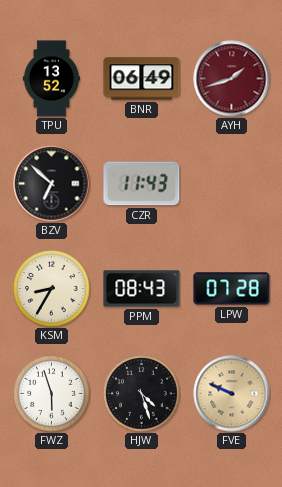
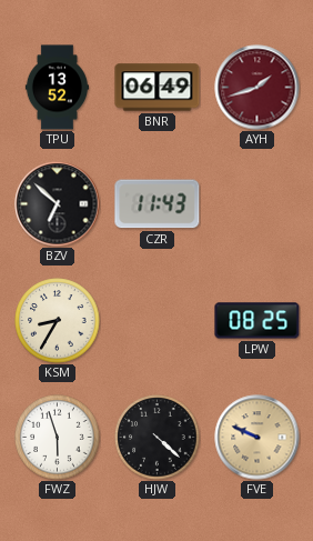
PPM: 08:43 -> none (142, 289)
LPW: 07:28 -> 08:25 (258, 321)
HJW: 4:27 -> 4:22 (158, 438)
